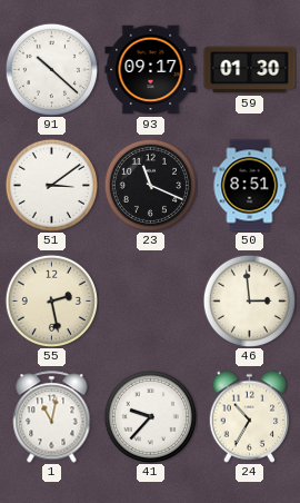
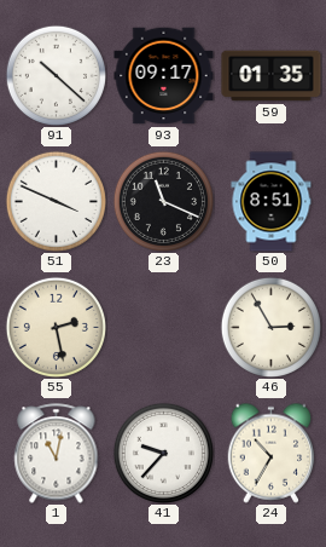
59: 01:30 -> 01:35 (272, 76)
51: 3:09 -> 3:49 (56, 201)
46: 2:59 -> 2:55 (270, 327)
